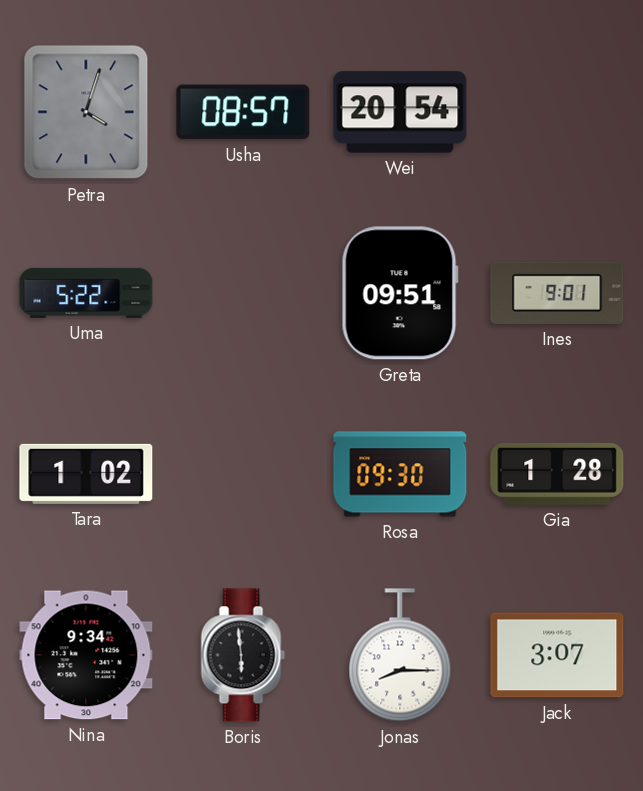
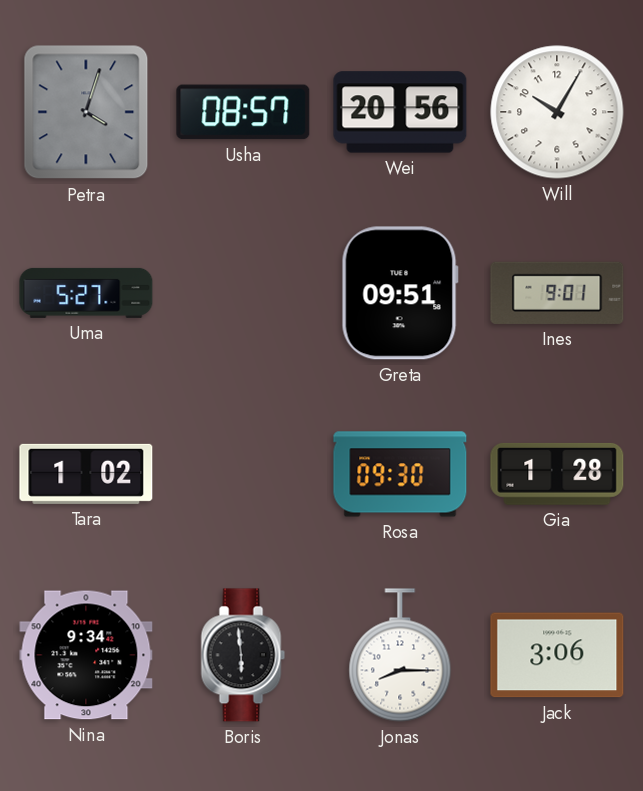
Wei: 20:54 -> 20:56 (400, 112)
Will: none -> 10:05 (557, 112)
Uma: 5:22 -> 5:27 (86, 293)
Jack: 3:07 -> 3:06 (557, 655)
